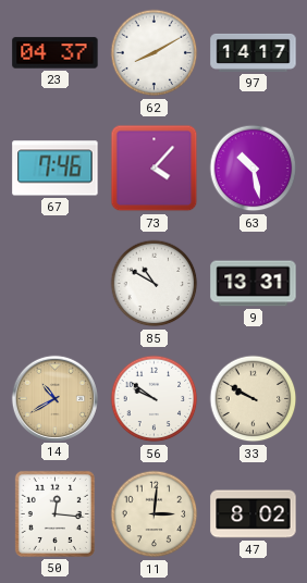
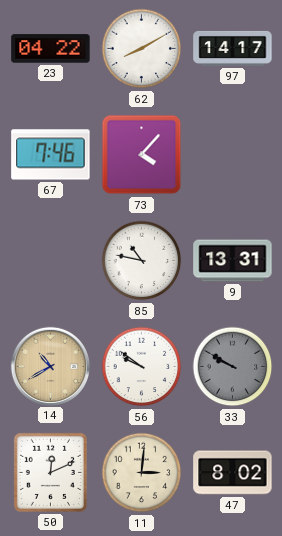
23: 04:37 -> 04:22 (51, 49)
63: 10:28 -> none (254, 169)
85: 10:50 -> 10:47 (142, 261)
33 dial: cream -> grey (233, 367)
50: 12:16 -> 12:11 (50, 472)
